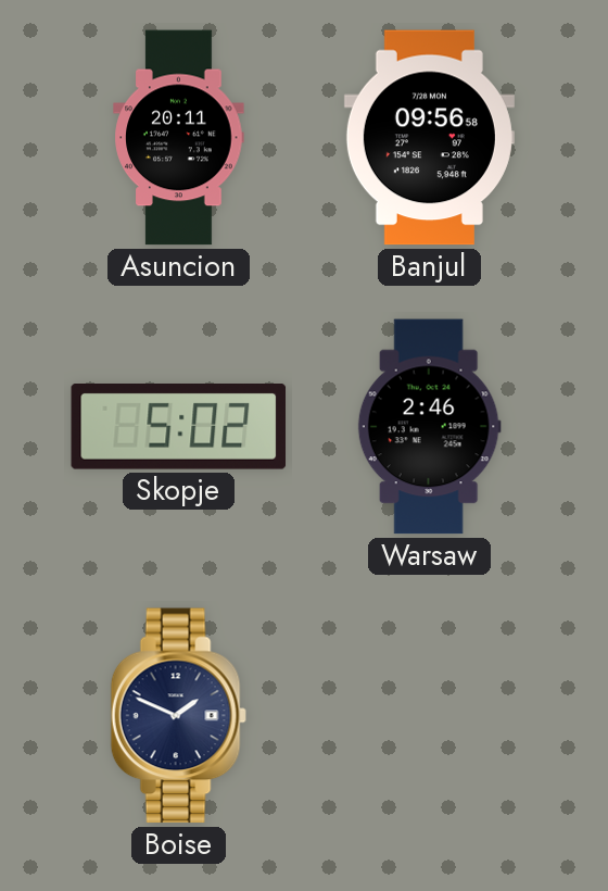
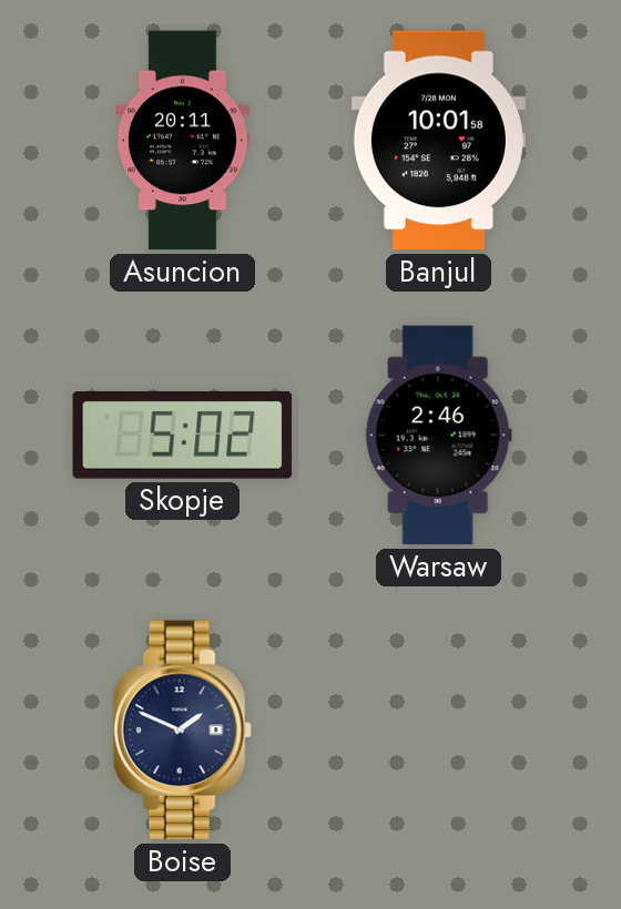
Banjul: 09:56 -> 10:01 (438, 141)
